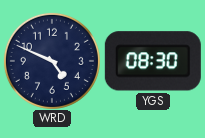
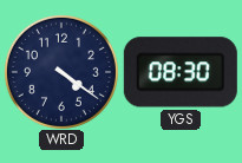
WRD: 4:49 -> 4:21 (61, 72)
